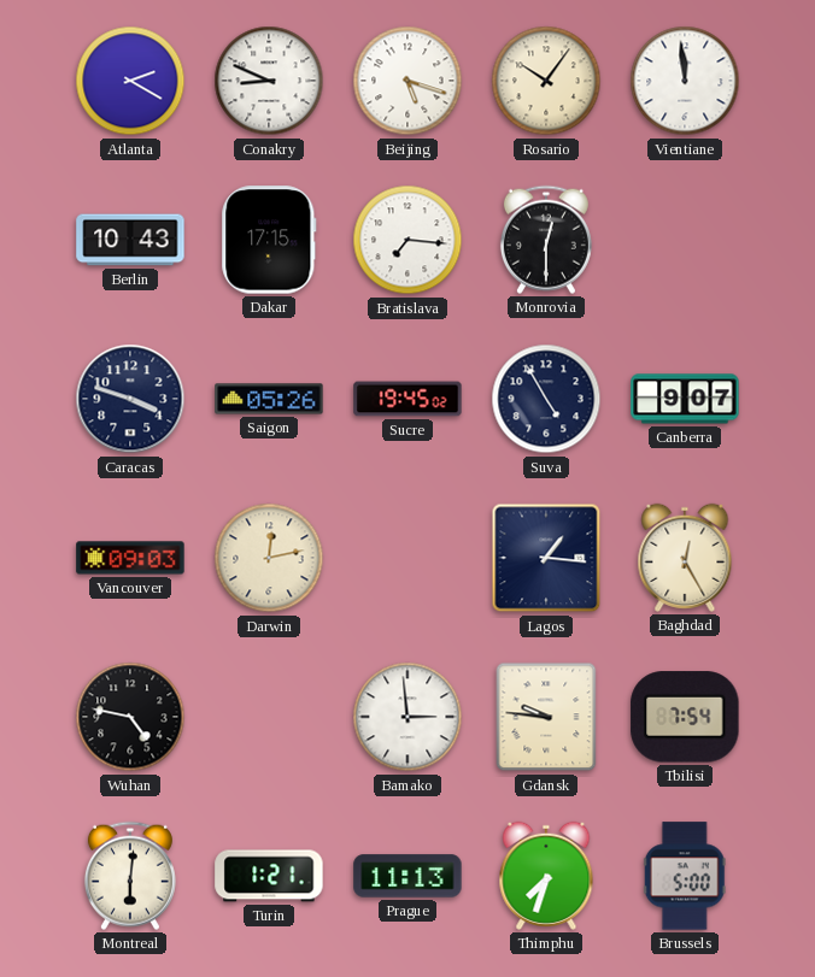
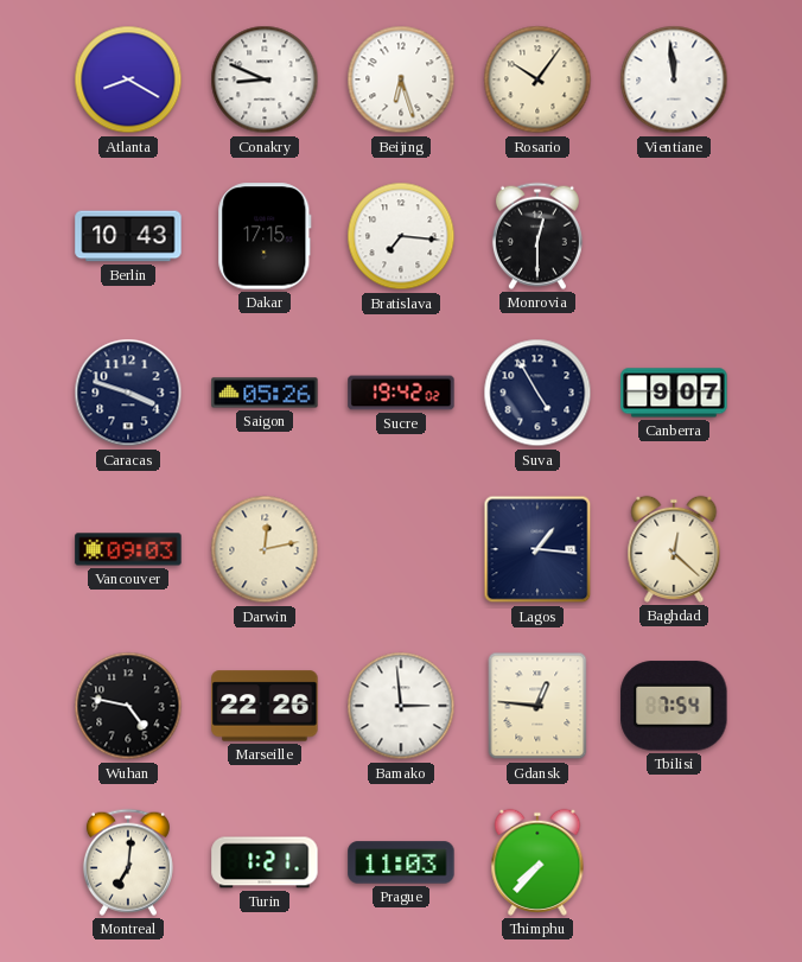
Atlanta: 2:20 -> 8:20 (128, 79)
Beijing: 5:18 -> 6:27 (401, 79)
Sucre: 19:45 -> 19:42 (401, 393)
Baghdad: 12:25 -> 12:22 (674, 549)
Marseille: none -> 22:26 (265, 706)
Gdansk: 9:46 -> 12:46 (537, 706)
Montreal: 6:01 -> 7:01 (128, 862)
Prague: 11:13 -> 11:03 (401, 862)
Thimphu: 7:33 -> 7:37 (537, 862)
Brussels: 5:00 -> none (685, 876)
